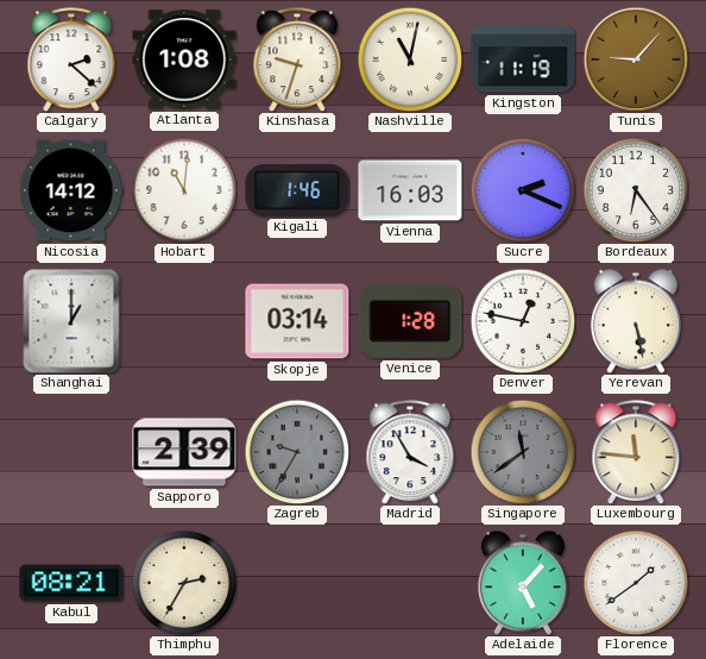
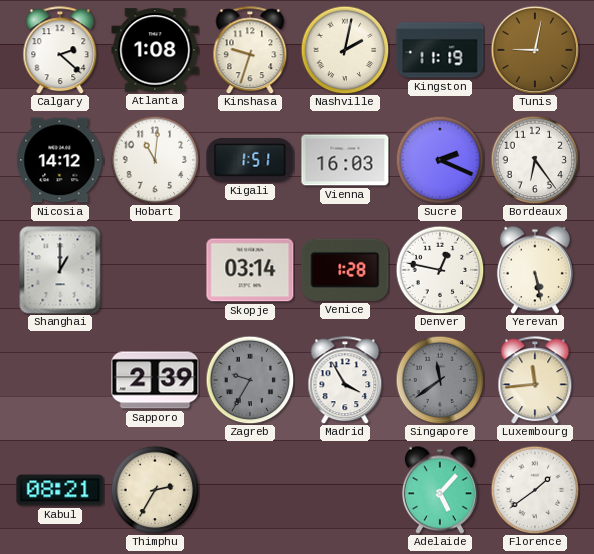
Nashville: 11:02 -> 2:02 (345, 50)
Tunis: 9:07 -> 9:02 (535, 50)
Kigali: 1:46 -> 1:51 (250, 161)
Luxembourg: 11:46 -> 11:44 (535, 380)
